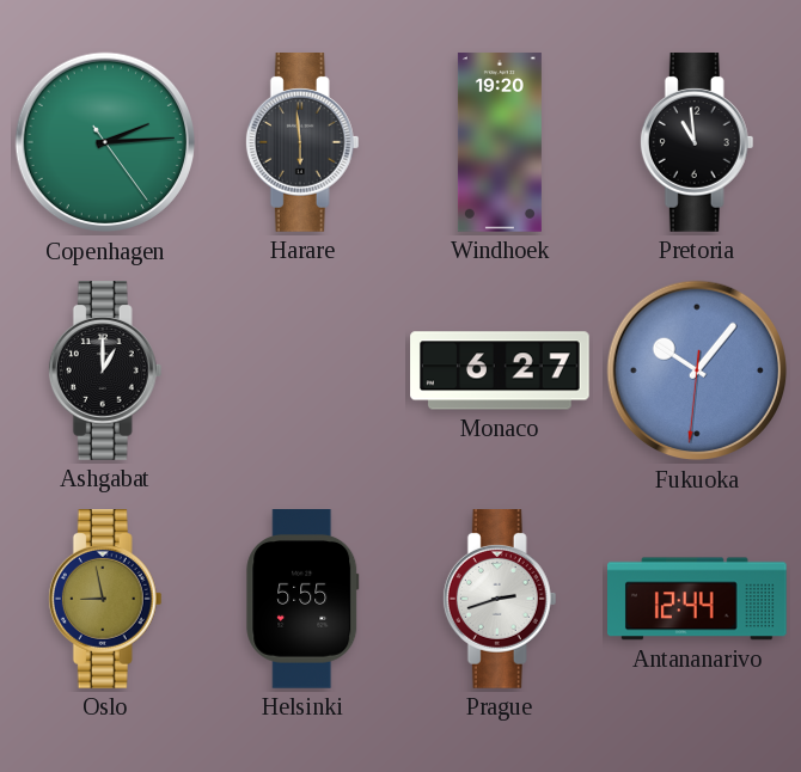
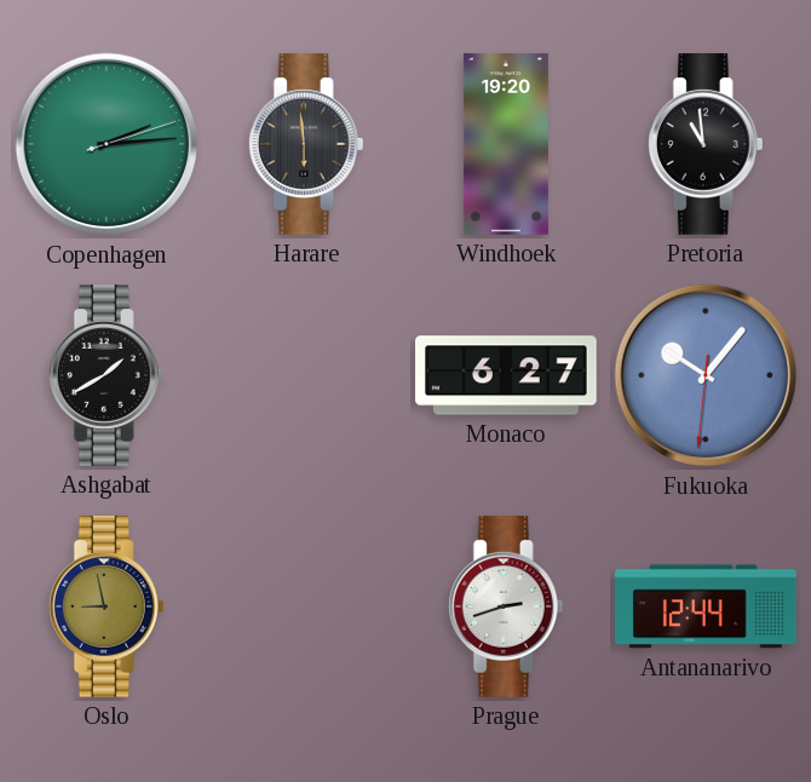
Copenhagen: 2:14:24 -> 2:14:12 (107, 144)
Ashgabat: 1:00 -> 1:40 (107, 376)
Helsinki: 5:55 -> none (302, 600)
